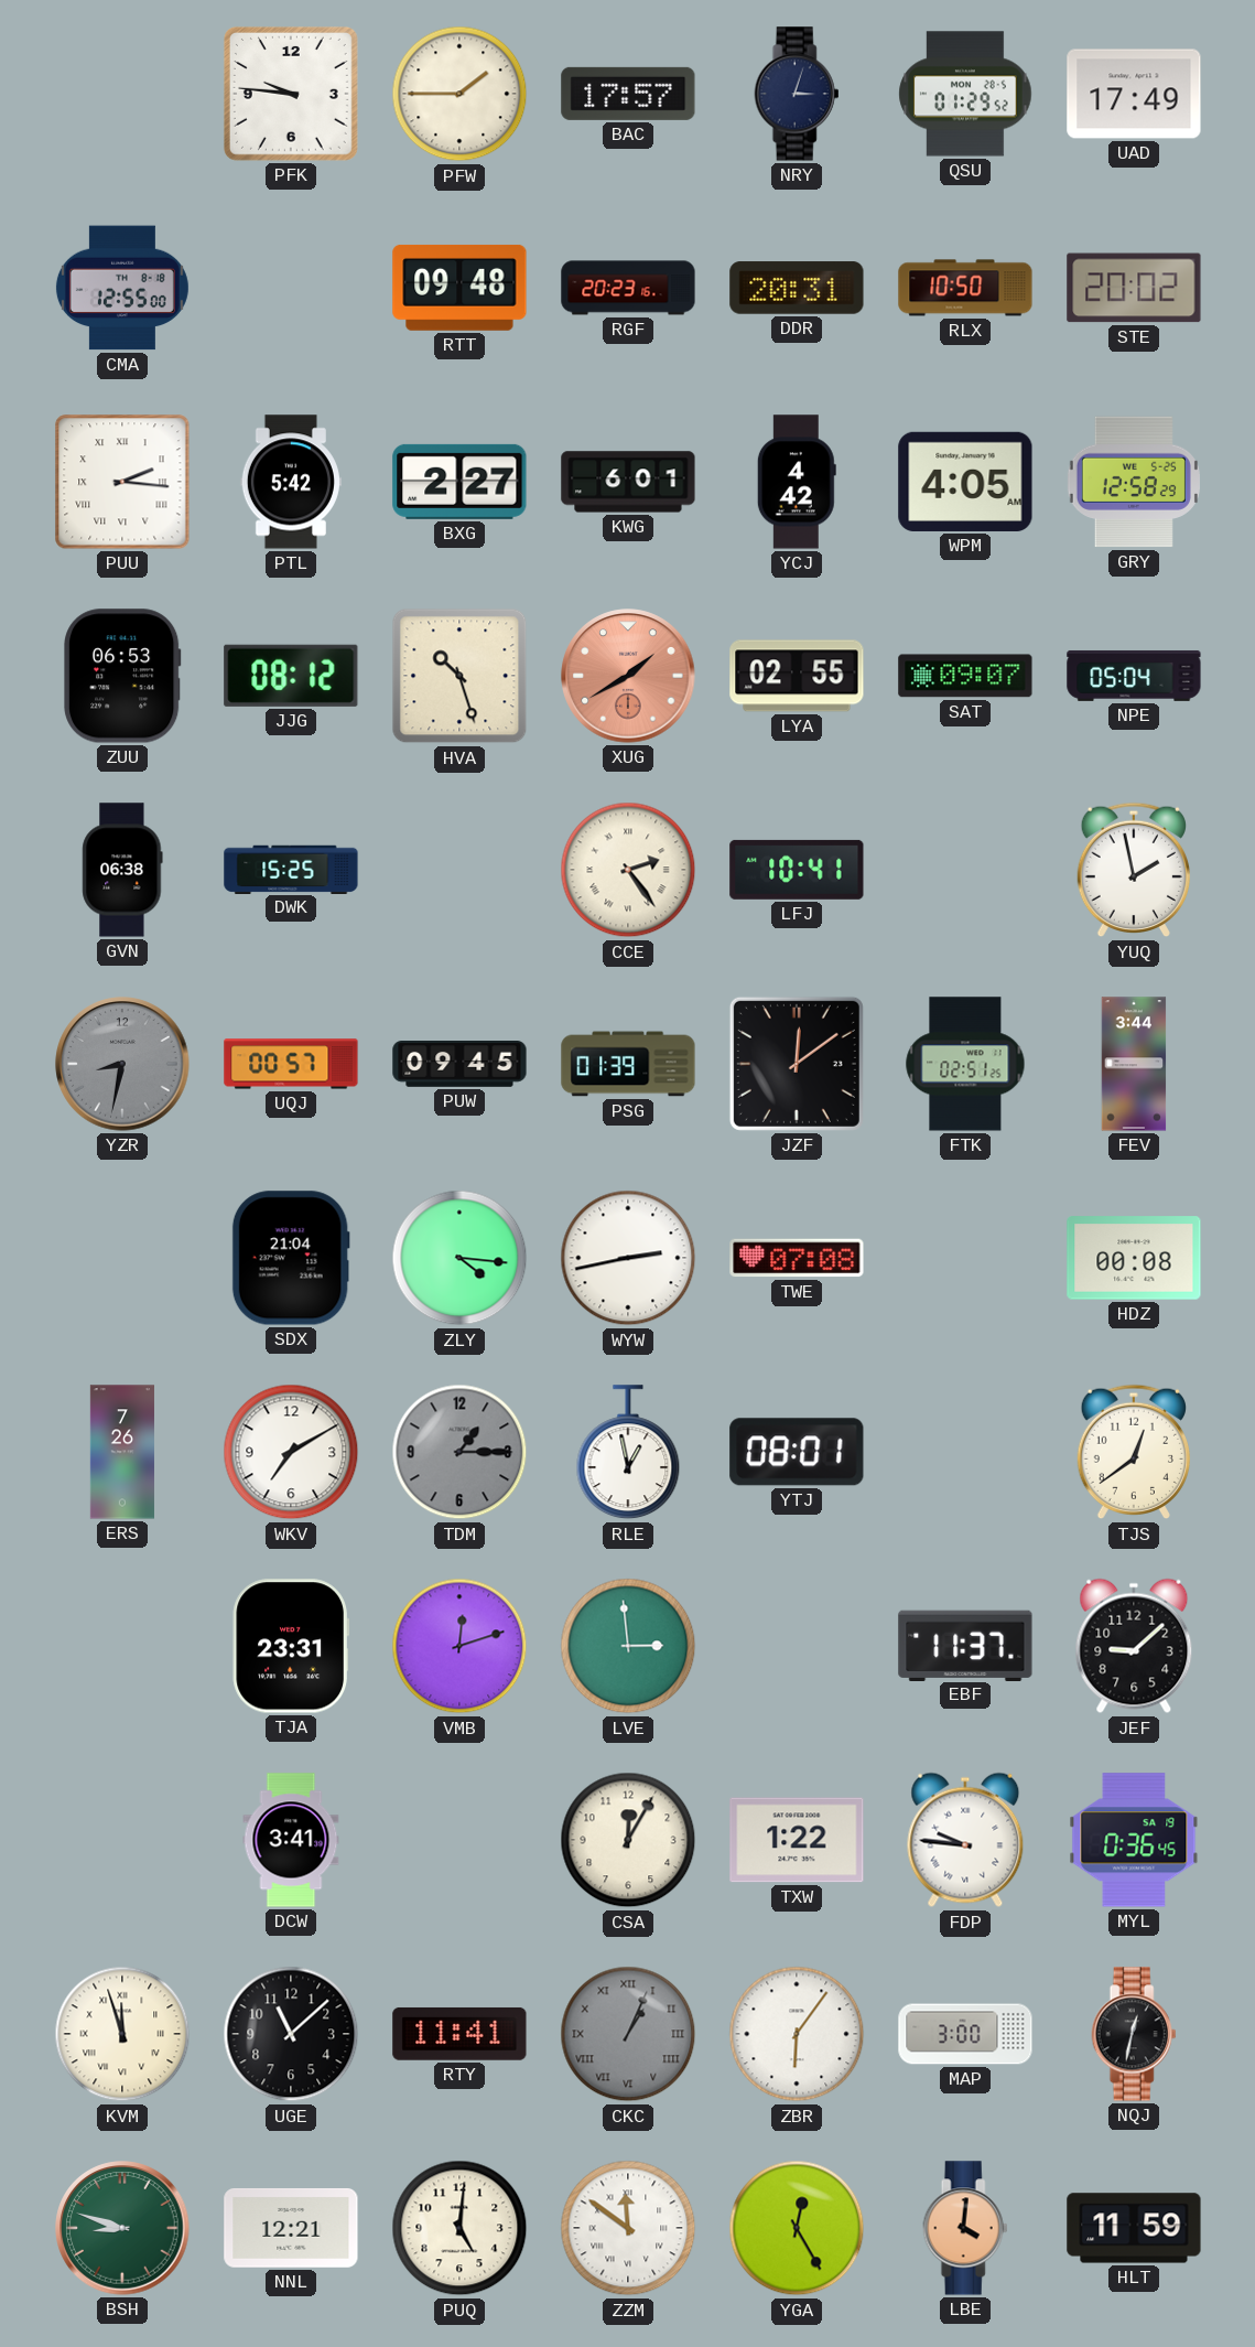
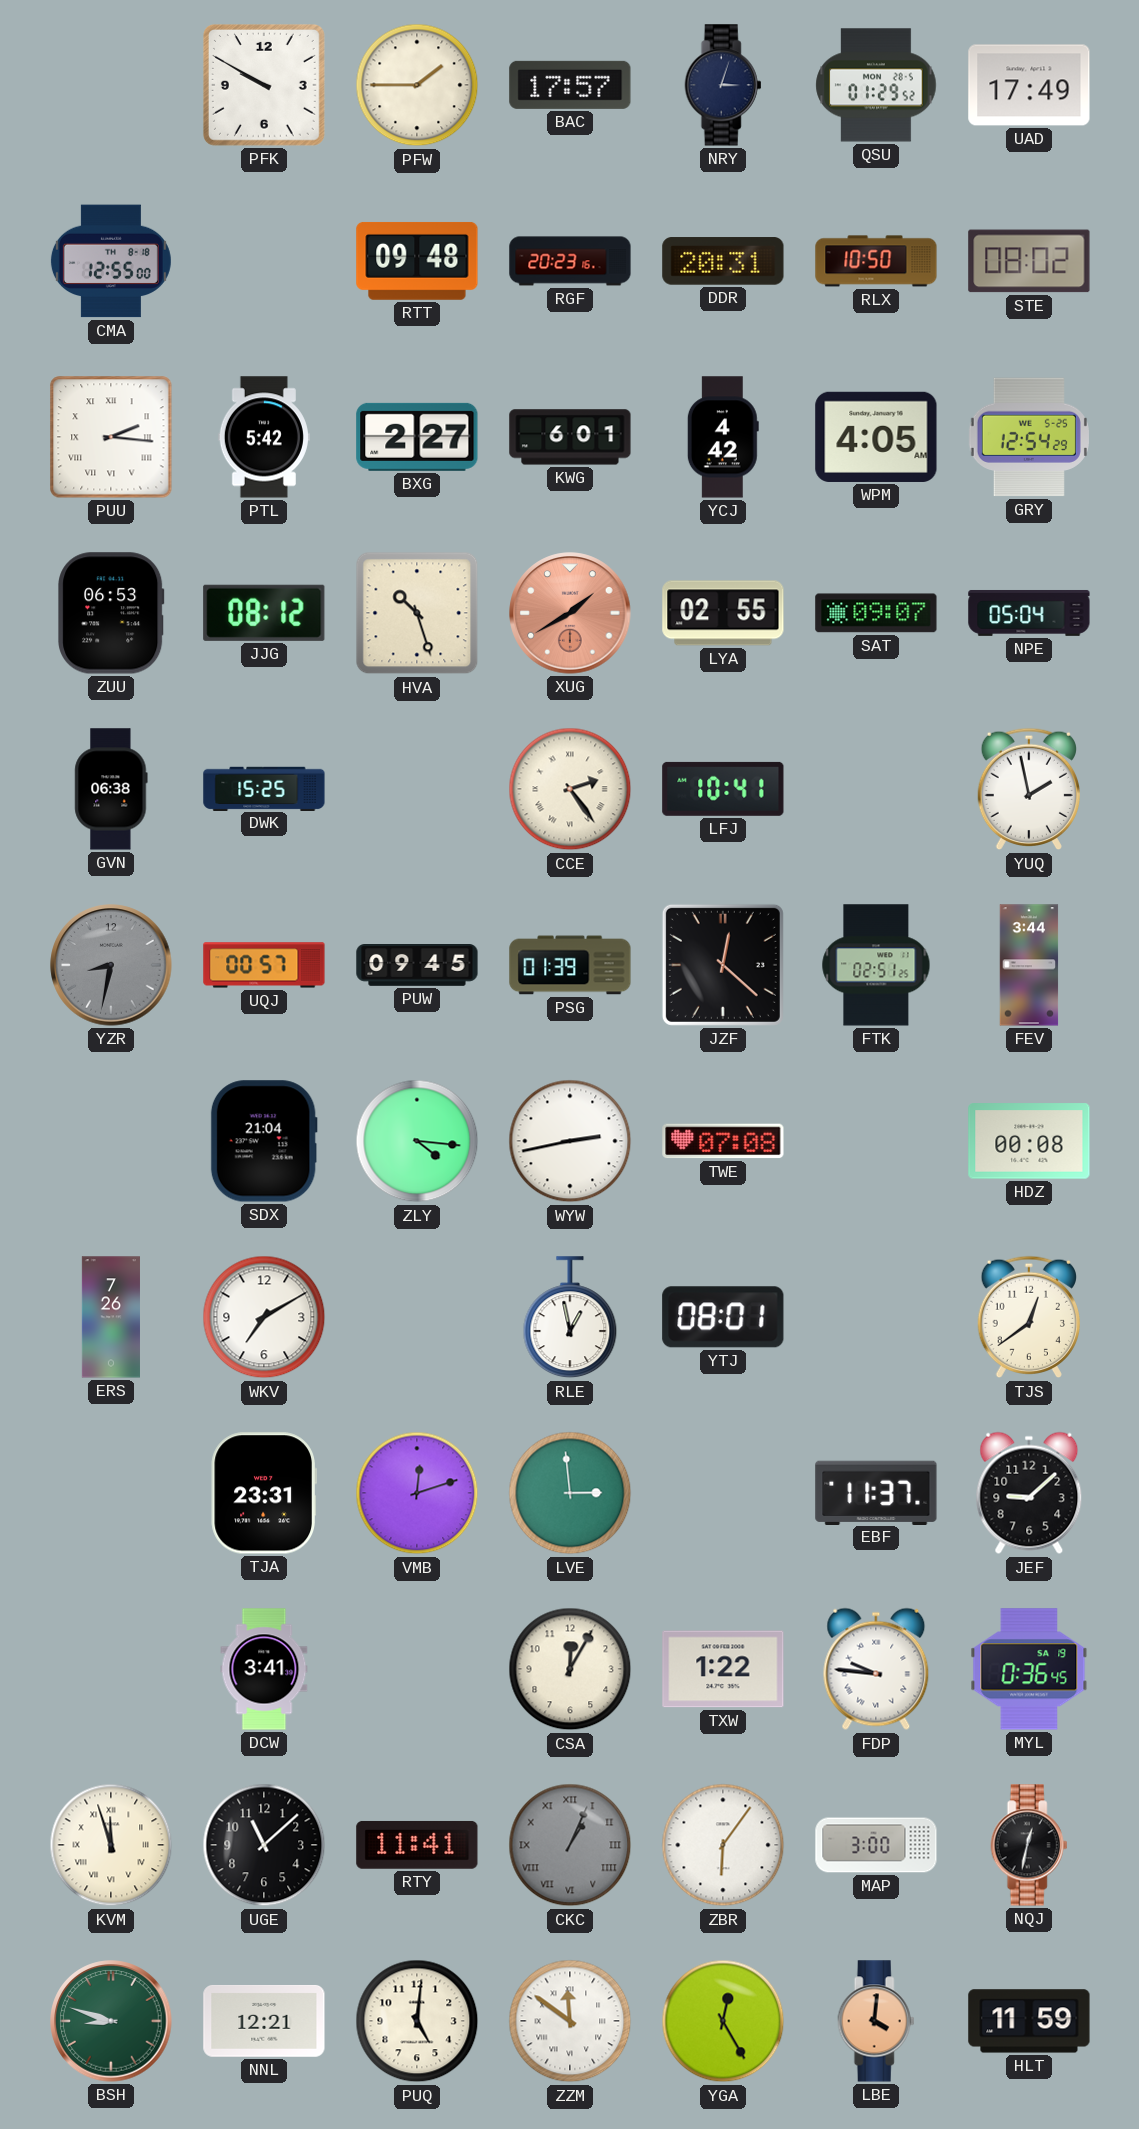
PFK: 9:46 -> 9:50 (264, 85)
STE: 20:02 -> 08:02 (1029, 261)
GRY: 12:58 -> 12:54 (1029, 437)
JZF: 12:09 -> 12:22 (723, 965)
TDM: 1:15 -> none (459, 1452)
